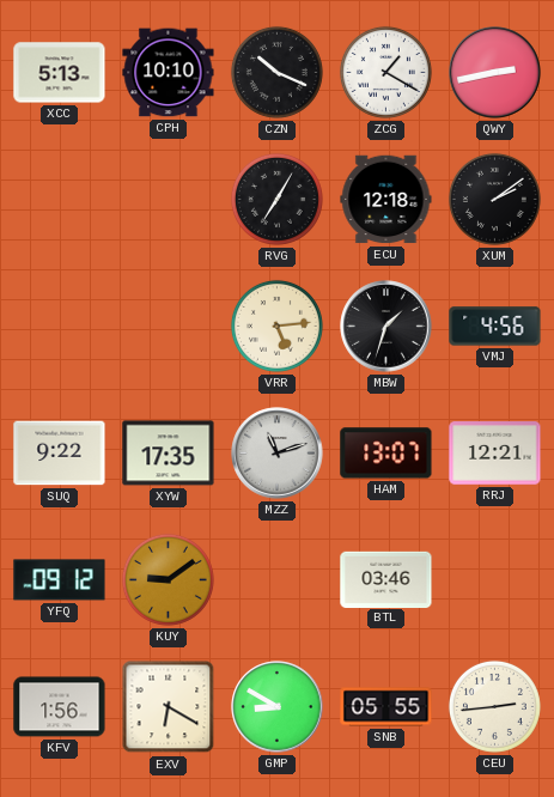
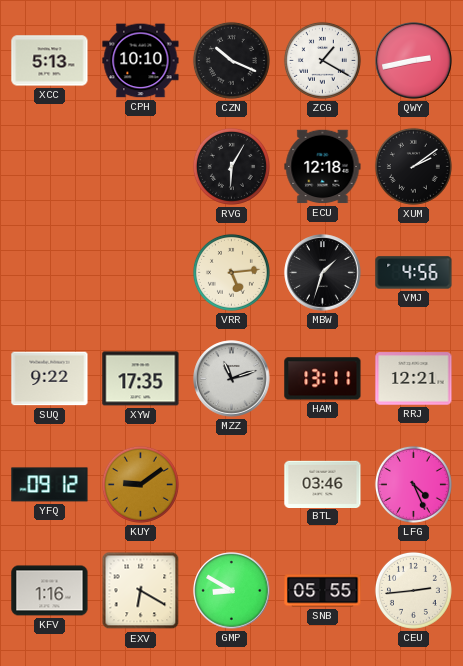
RVG: 7:05 -> 6:05 (231, 166)
HAM: 13:07 -> 13:11 (323, 379)
LFG: none -> 4:26 (413, 484)
KFV: 1:56 -> 1:16 (50, 591)
